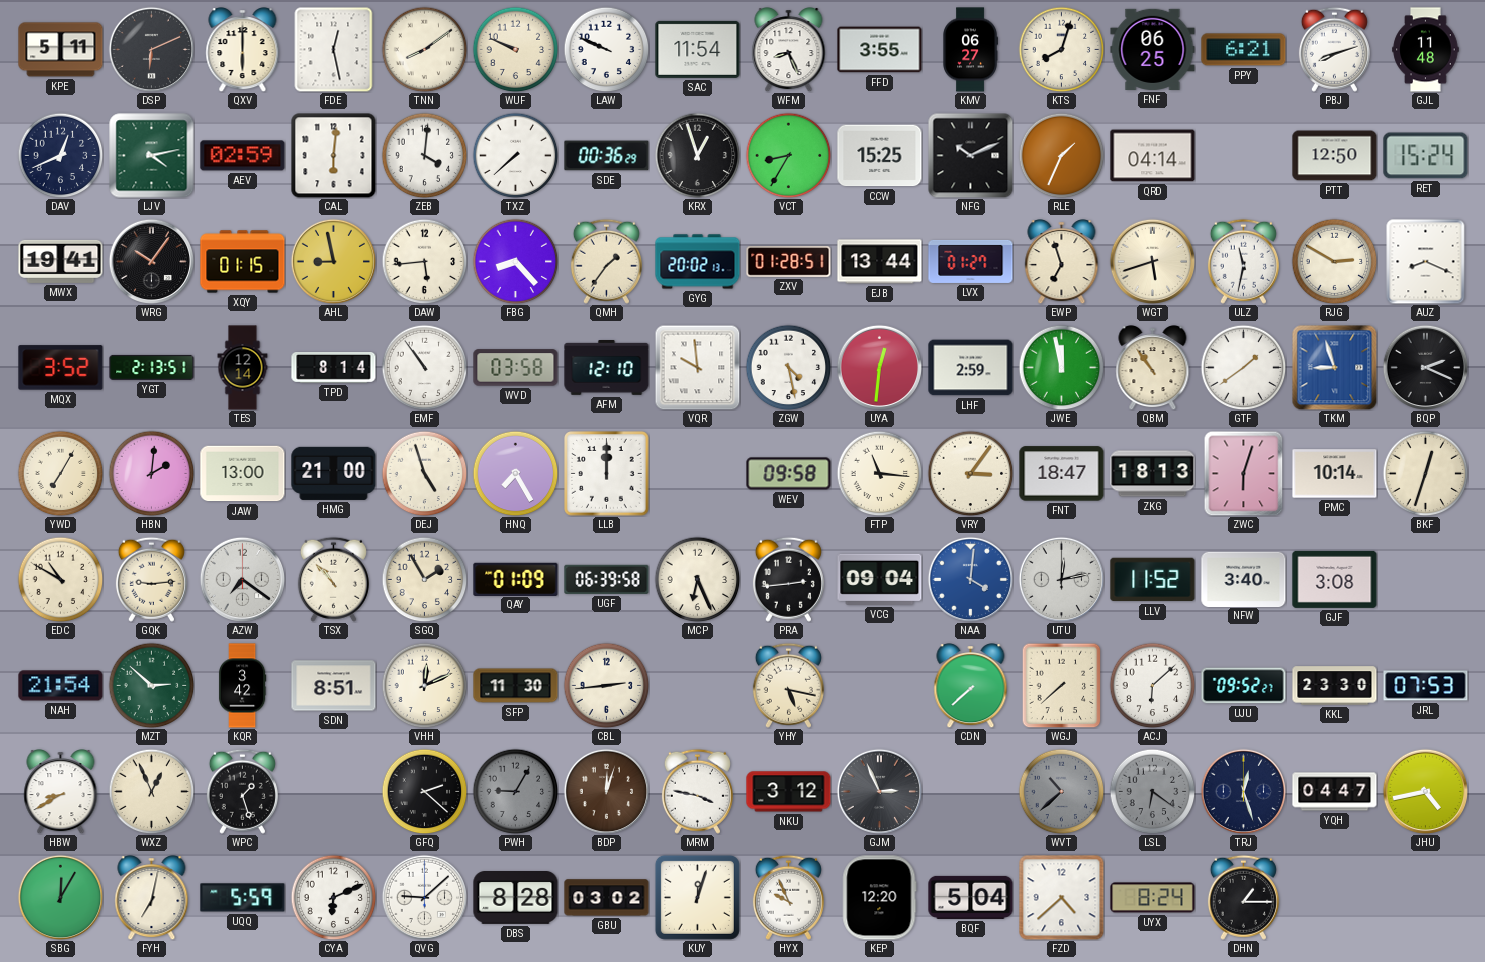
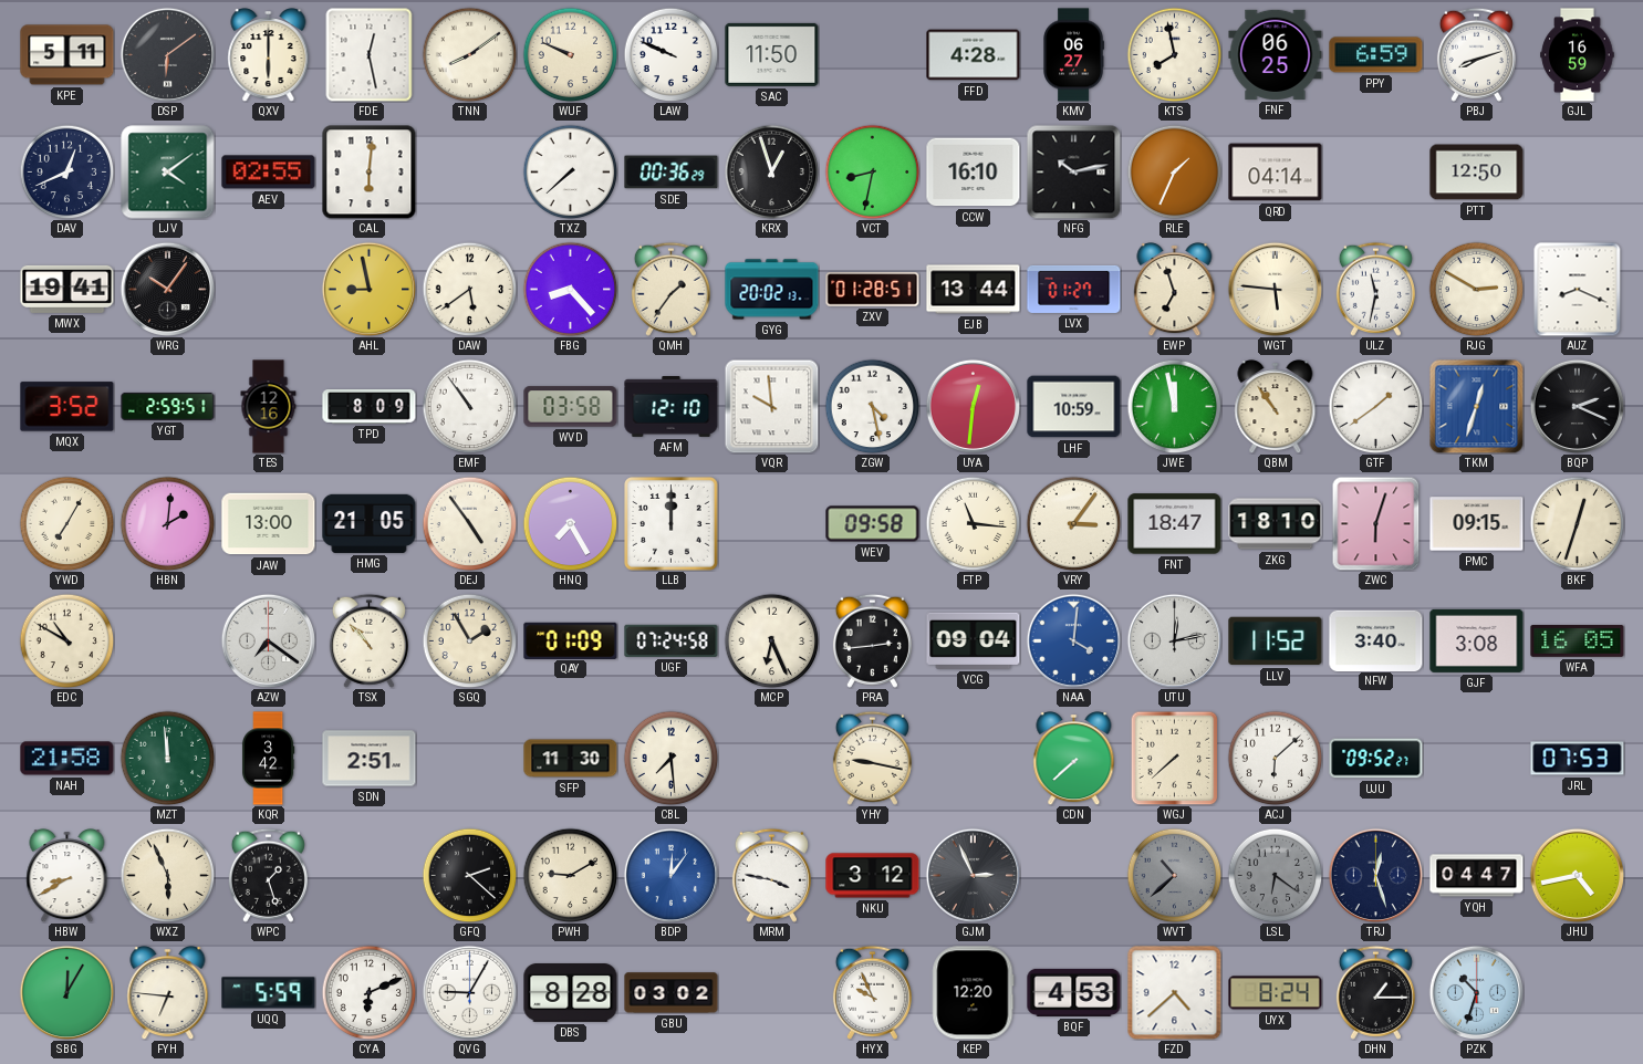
DSP: 6:11 -> 6:09 (167, 54)
SAC: 11:54 -> 11:50 (772, 54)
WFM: 8:26 -> none (789, 50)
FFD: 3:55 -> 4:28 (974, 55)
KTS: 8:03 -> 7:58 (1174, 54)
PPY: 6:21 -> 6:59 (1376, 55)
GJL: 11:48 -> 16:59 (1578, 55)
LJV: 4:13 -> 4:09 (168, 173)
AEV: 02:59 -> 02:55 (269, 173)
ZEB: 4:01 -> none (424, 155)
VCT: 8:35 -> 8:32 (872, 171)
CCW: 15:25 -> 16:10 (974, 173)
NFG: 10:11 -> 10:13 (1073, 171)
RET: 15:24 -> none (1426, 156)
XQY: 01:15 -> none (243, 262)
DAW: 5:44 -> 5:39 (469, 289)
WGT: 5:42 -> 5:46 (1275, 289)
YGT: 2:13 -> 2:59 (168, 406)
TES: 12:14 -> 12:16 (269, 407)
TPD: 8:14 -> 8:09 (370, 407)
LHF: 2:59 -> 10:59 (1074, 407)
TKM: 8:57 -> 12:33 (1476, 406)
HMG: 21:00 -> 21:05 (370, 523)
DEJ: 4:57 -> 4:54 (469, 523)
ZKG: 18:13 -> 18:10 (1276, 524)
PMC: 10:14 -> 09:15 (1477, 524)
GQK: 9:14 -> none (151, 579)
UGF: 06:39 -> 07:24 (672, 640)
WFA: none -> 16:05 (1578, 641)
NAH: 21:54 -> 21:58 (67, 759)
MZT: 2:52 -> 11:59 (167, 758)
SDN: 8:51 -> 2:51 (370, 759)
VHH: 12:11 -> none (424, 685)
CBL: 2:44 -> 7:29 (670, 758)
YHY: 5:17 -> 9:17 (872, 758)
KKL: 23:30 -> none (1335, 686)
WXZ: 12:56 -> 5:56 (167, 875)
PWH: 9:05 -> 9:10 (570, 875)
PWH dial: grey -> cream (570, 875)
BDP: 12:03 -> 12:06 (670, 875)
BDP dial: brown -> blue (670, 875)
FYH: 7:02 -> 6:46 (168, 993)
QVG: 9:08 -> 9:05 (469, 992)
KUY: 12:03 -> none (697, 897)
BQF: 5:04 -> 4:53 (1074, 992)
PZK: none -> 10:33 (1476, 992)
